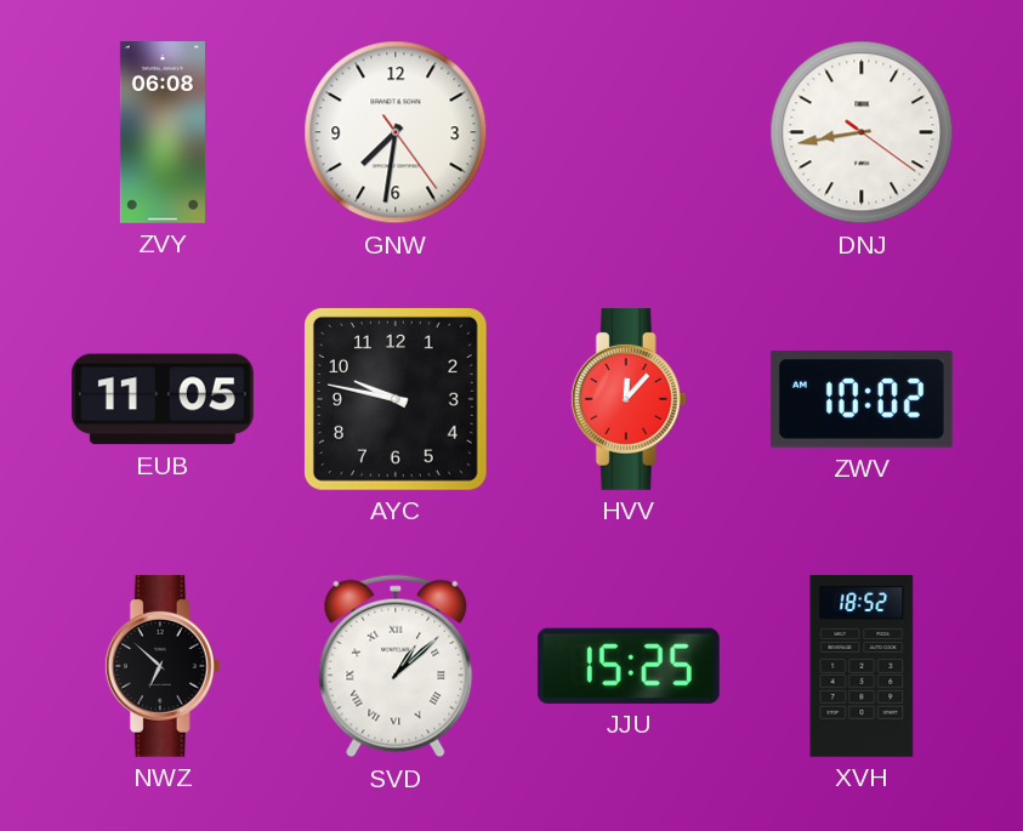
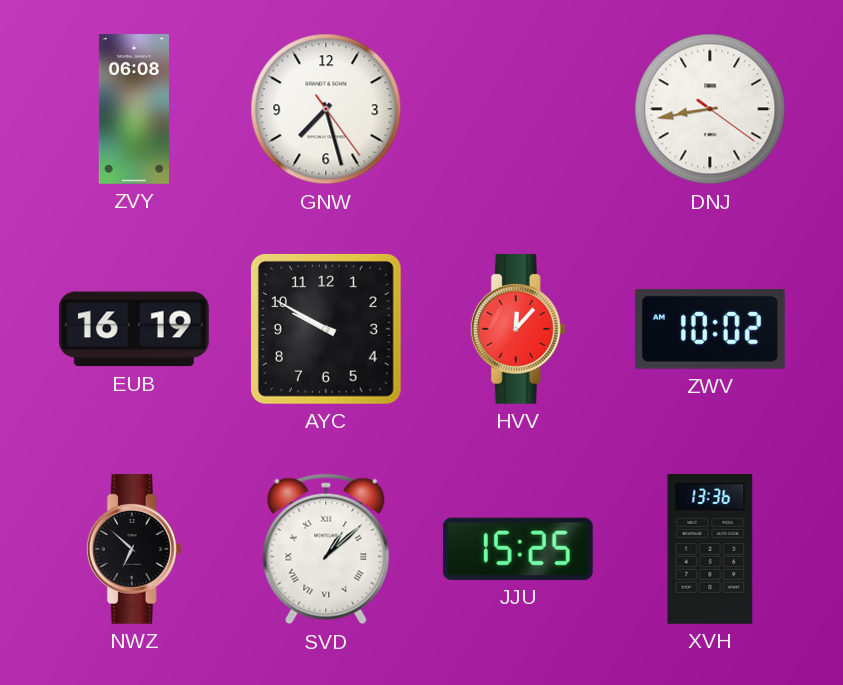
GNW: 7:31 -> 7:27 (326, 109)
EUB: 11:05 -> 16:19 (134, 329)
AYC: 9:47 -> 9:50 (326, 329)
XVH: 18:52 -> 13:36 (710, 550)
